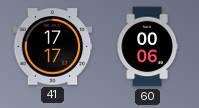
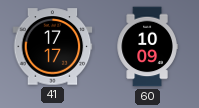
60: 00:06 -> 10:09 (147, 47)
